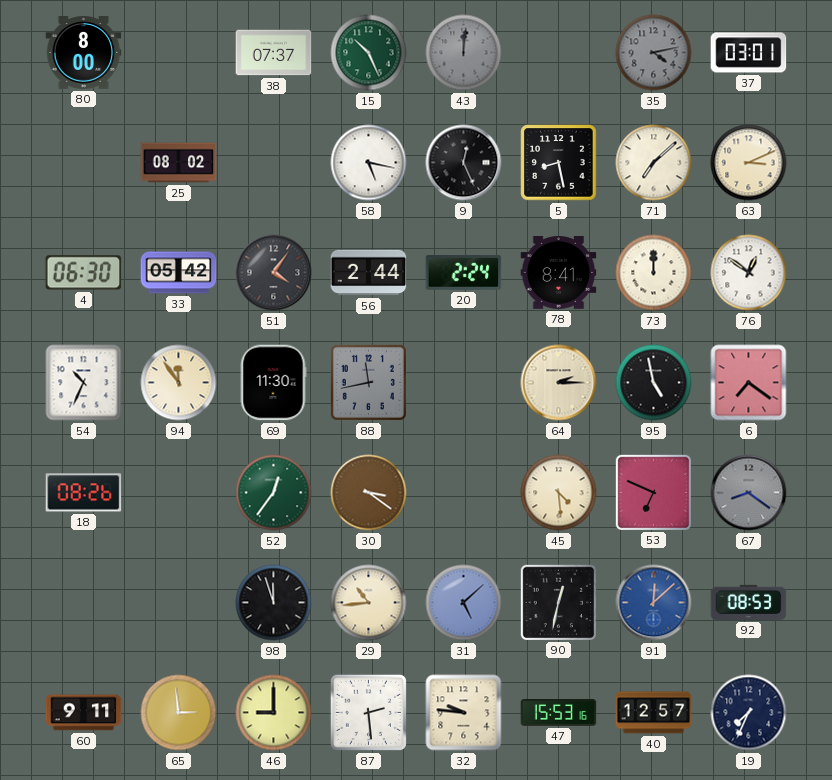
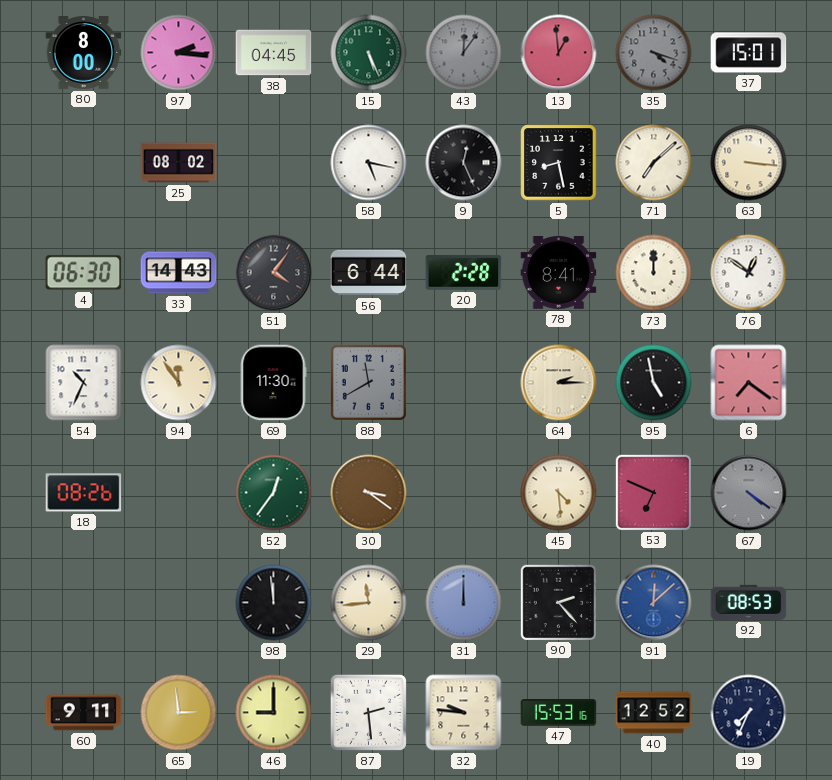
97: none -> 2:16 (179, 53)
38: 07:37 -> 04:45 (274, 53)
15: 10:26 -> 5:26 (369, 53)
43: 12:01 -> 12:06 (464, 53)
13: none -> 12:59 (559, 53)
35: 4:13 -> 4:18 (654, 53)
37: 03:01 -> 15:01 (749, 53)
63: 3:11 -> 3:16 (749, 163)
33: 05:42 -> 14:43 (179, 273)
56: 2:44 -> 6:44 (369, 273)
20: 2:24 -> 2:28 (464, 273)
88: 11:43 -> 11:40 (368, 382)
67: 8:21 -> 4:21 (749, 493)
98: 11:57 -> 11:59 (274, 603)
29: 10:44 -> 11:44 (369, 603)
31: 5:08 -> 12:00 (464, 603)
90: 12:32 -> 2:23 (558, 602)
40: 12:57 -> 12:52 (654, 713)
